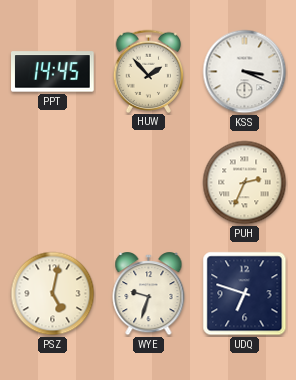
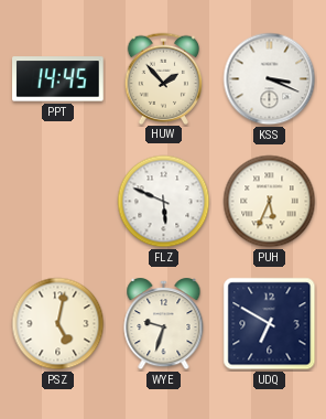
FLZ: none -> 5:49 (164, 202)
PUH: 2:34 -> 5:34 (270, 202)
UDQ: 6:48 -> 6:50 (270, 324)
